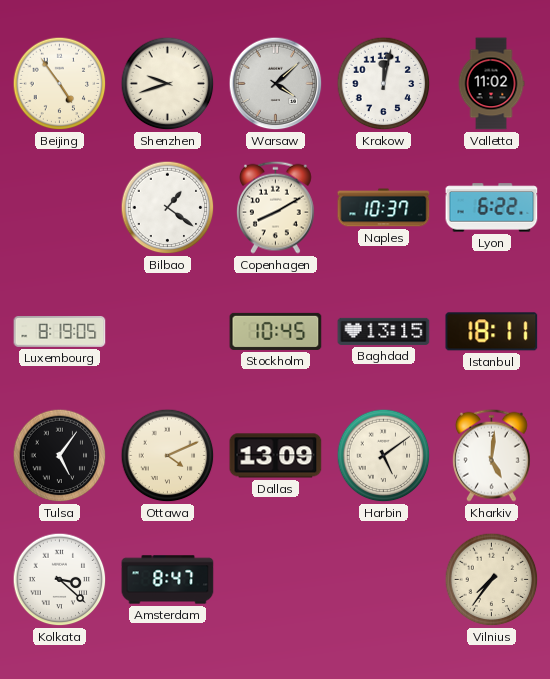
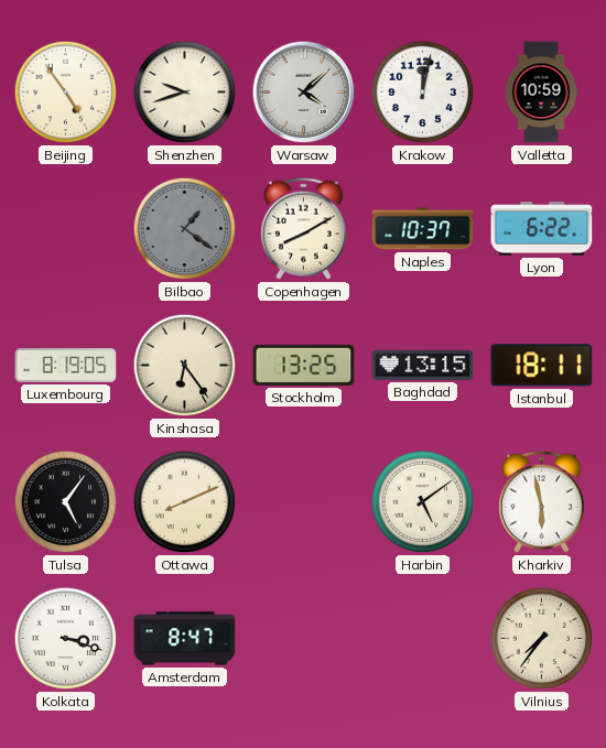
Valletta: 11:02 -> 10:59 (541, 93)
Bilbao dial: white -> grey (185, 229)
Kinshasa: none -> 6:24 (185, 366)
Stockholm: 10:45 -> 13:25 (304, 365)
Ottawa: 4:11 -> 8:11 (185, 502)
Dallas: 13:09 -> none (276, 456)
Kharkiv: 5:01 -> 5:58 (541, 501)
Kolkata: 3:22 -> 3:18 (66, 639)
